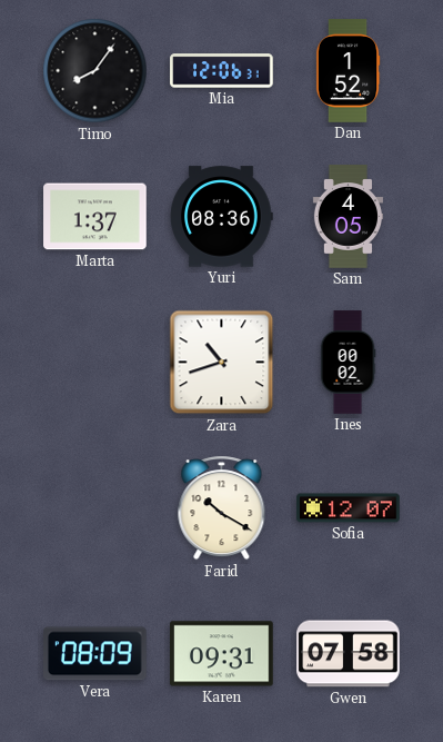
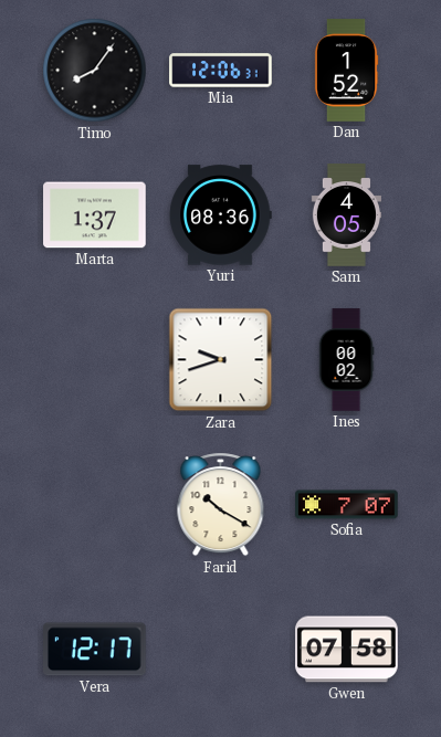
Zara: 10:42 -> 9:42 (221, 360)
Sofia: 12:07 -> 7:07 (347, 505)
Vera: 08:09 -> 12:17 (95, 650)
Karen: 09:31 -> none (222, 654)
